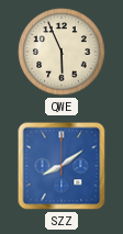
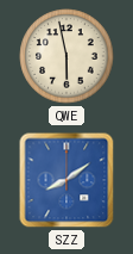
QWE: 5:56 -> 5:58 (66, 56)
